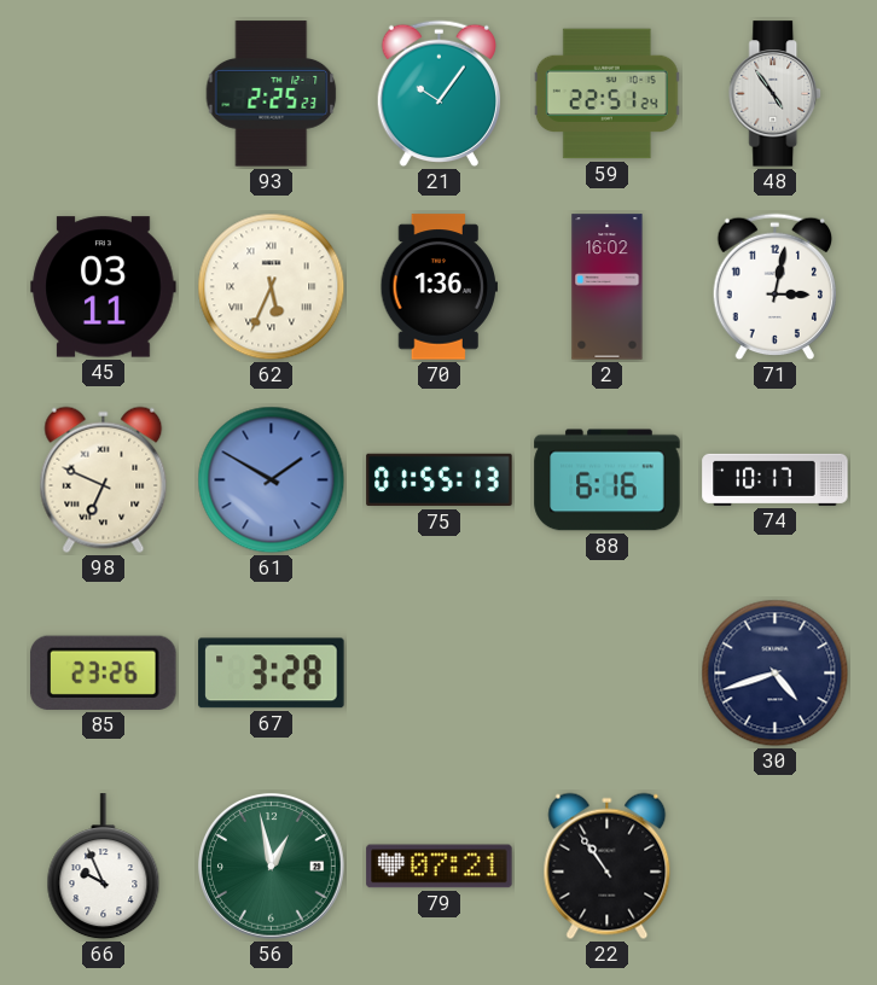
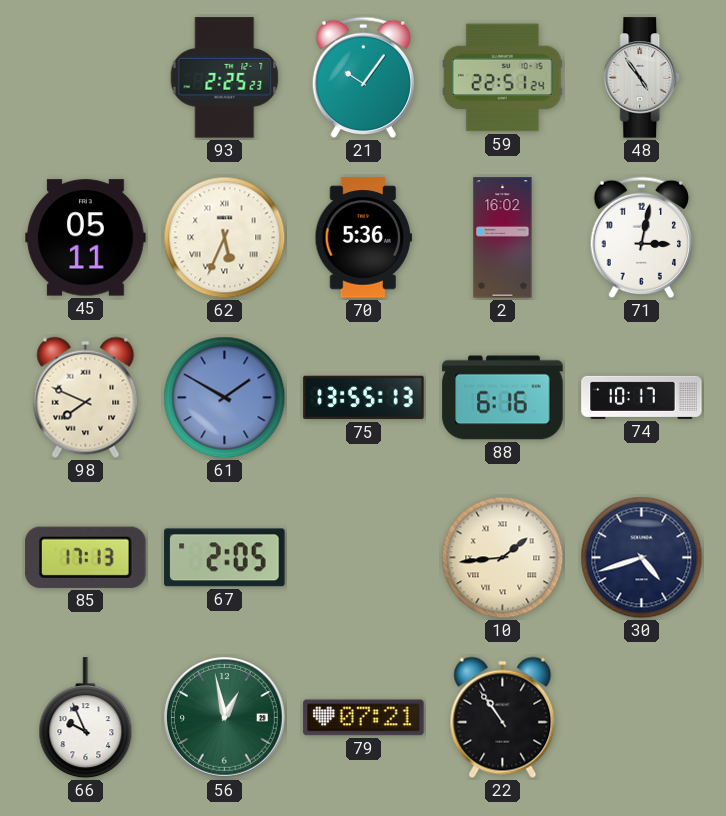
45: 03:11 -> 05:11 (86, 238)
70: 1:36 -> 5:36 (363, 238)
98: 6:49 -> 7:49 (86, 398)
75: 01:55 -> 13:55 (364, 398)
85: 23:26 -> 17:13 (86, 557)
67: 3:28 -> 2:05 (225, 558)
10: none -> 1:44 (503, 558)
